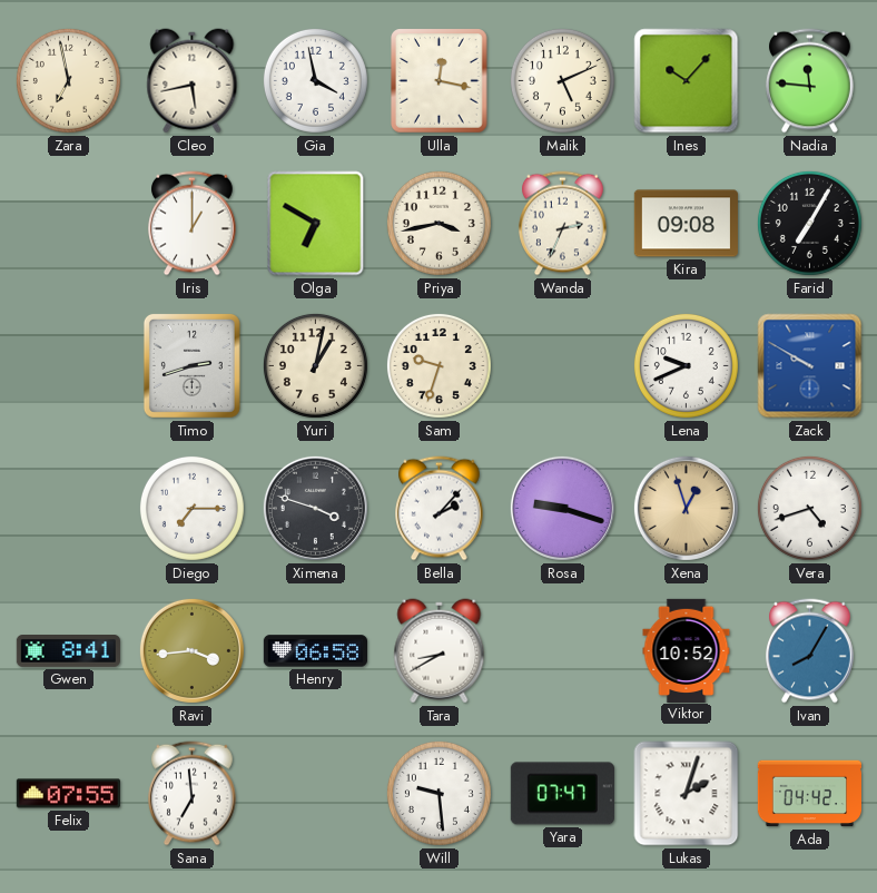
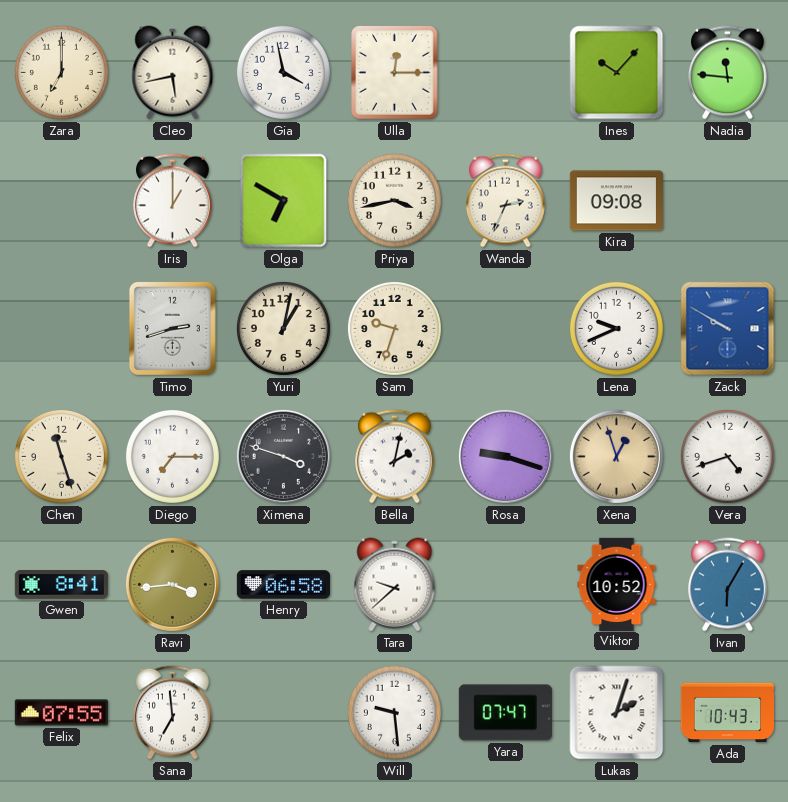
Zara: 6:58 -> 7:00 (61, 72)
Ulla: 12:17 -> 12:15 (395, 73)
Malik: 5:11 -> none (562, 80)
Farid: 7:05 -> none (809, 223)
Chen: none -> 11:27 (61, 456)
Bella: 2:07 -> 2:02 (395, 457)
Tara: 8:40 -> 9:38 (395, 585)
Ivan: 8:05 -> 6:05 (728, 585)
Ada: 04:42 -> 10:43 (727, 713)
